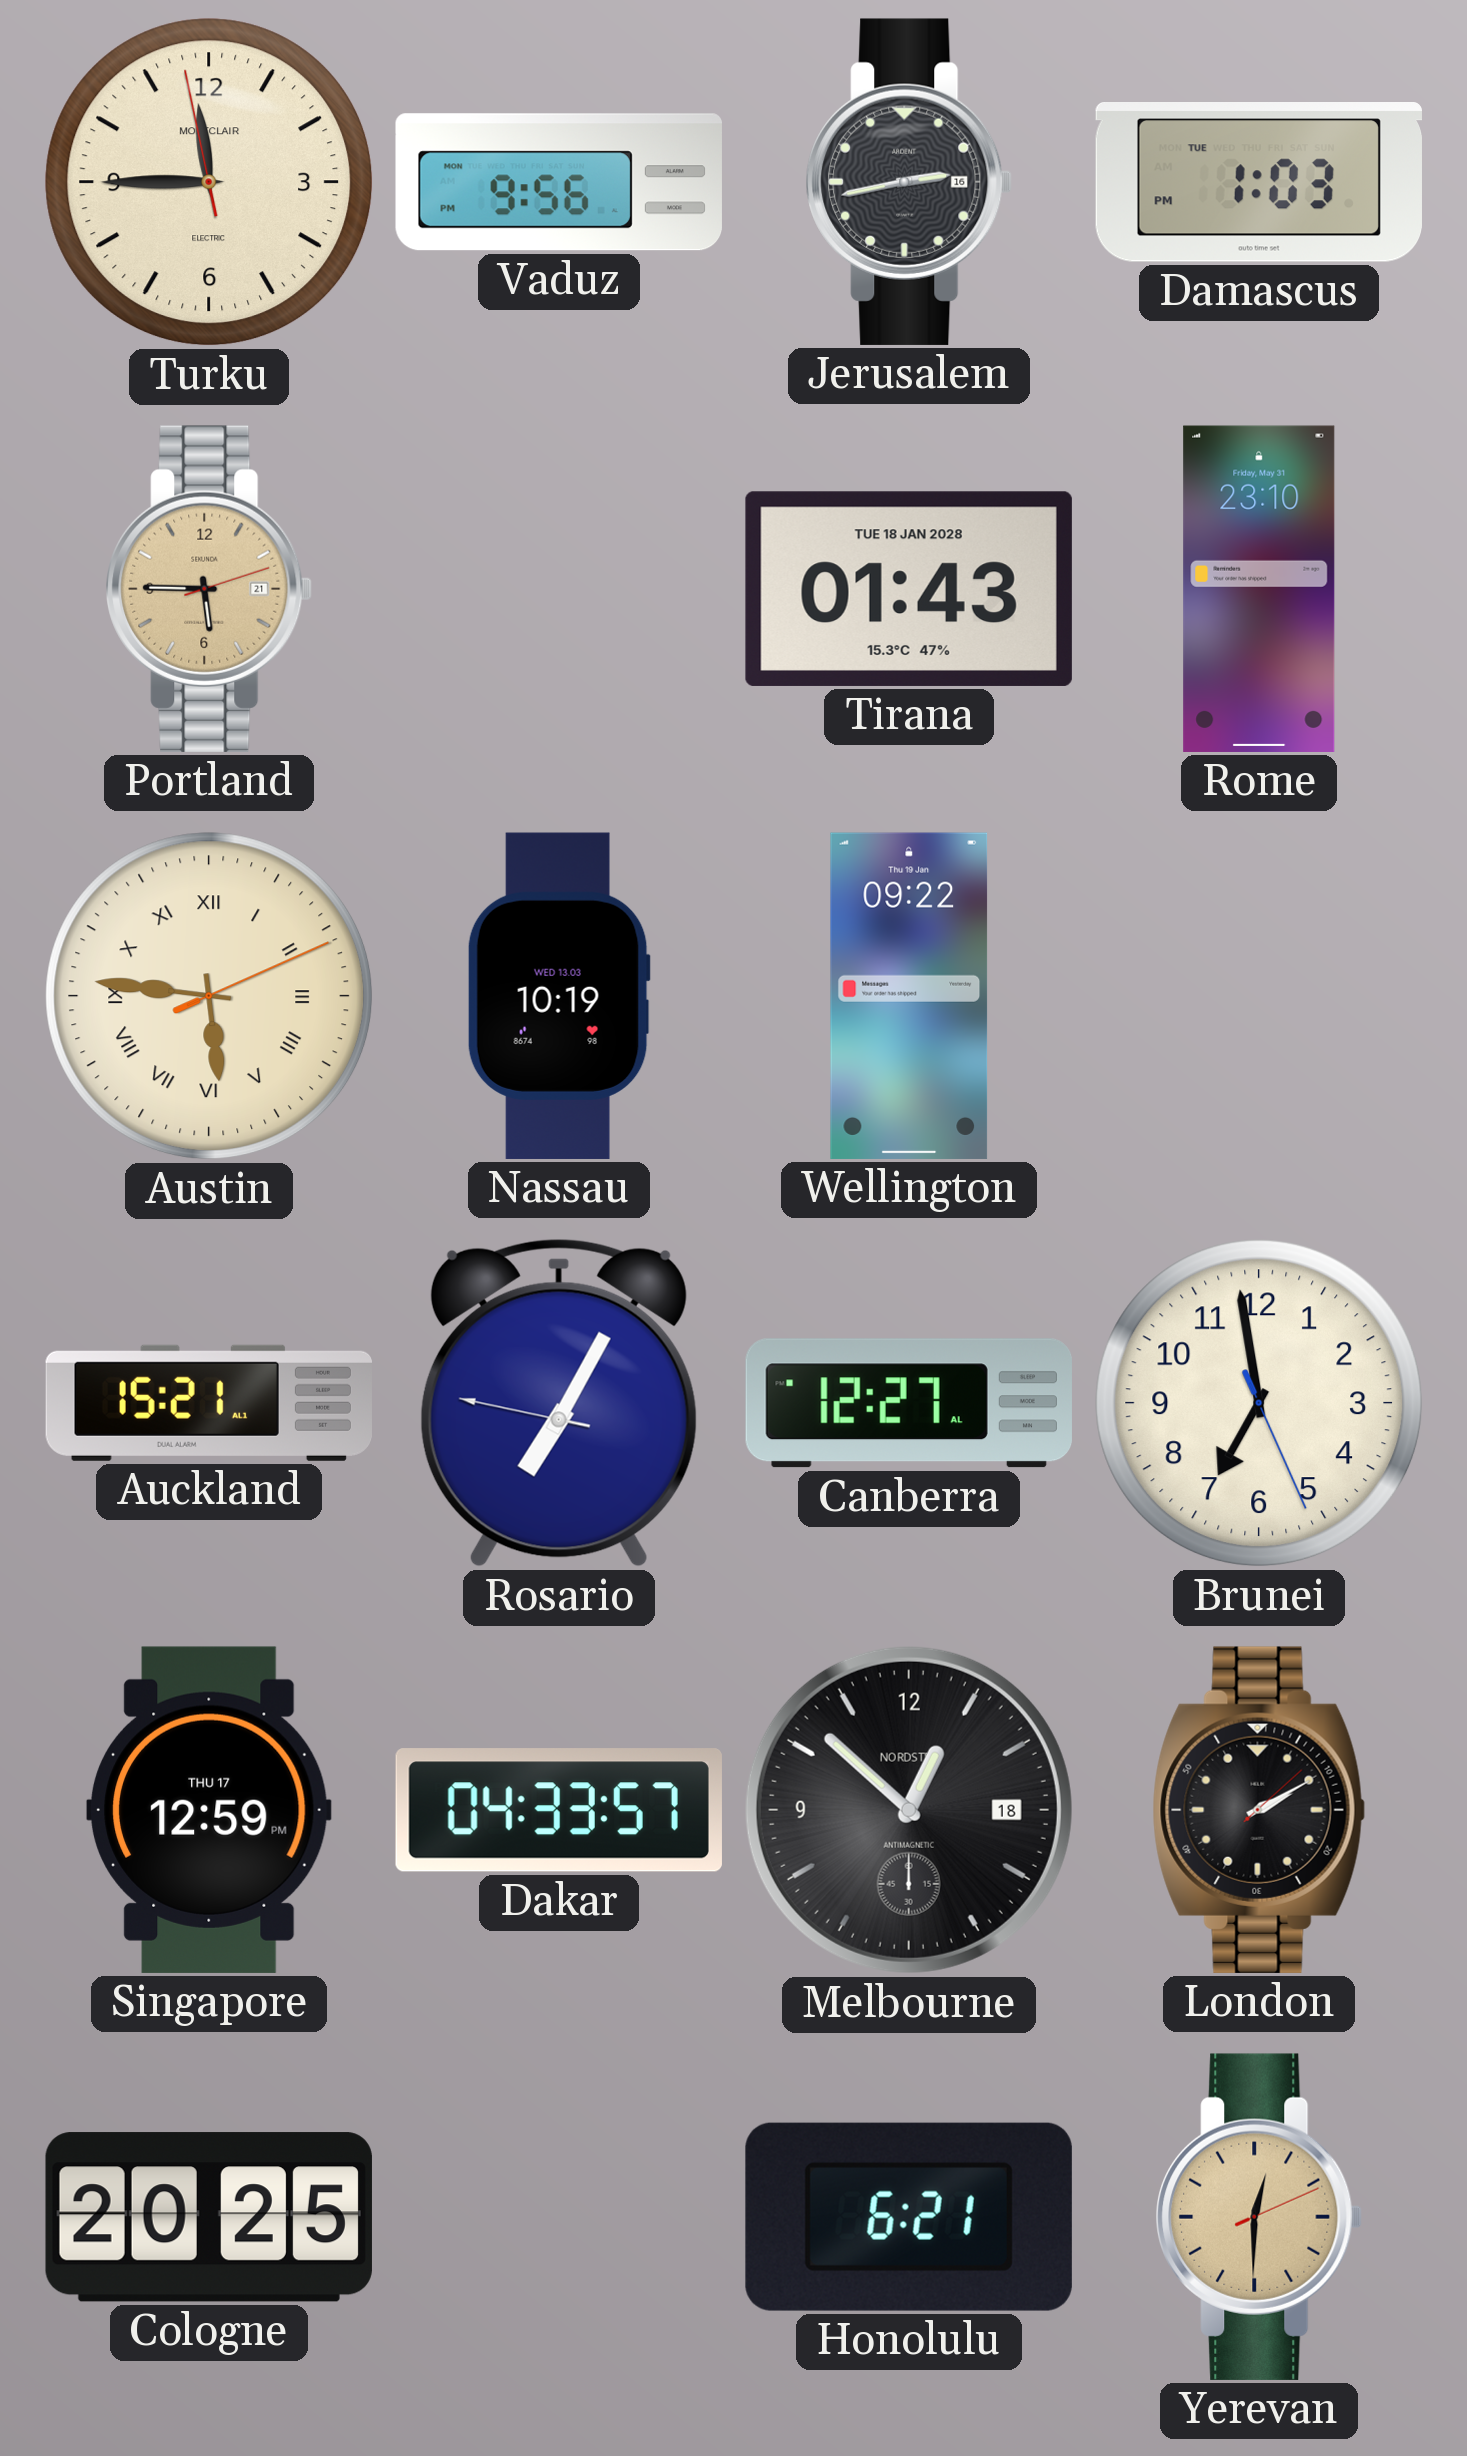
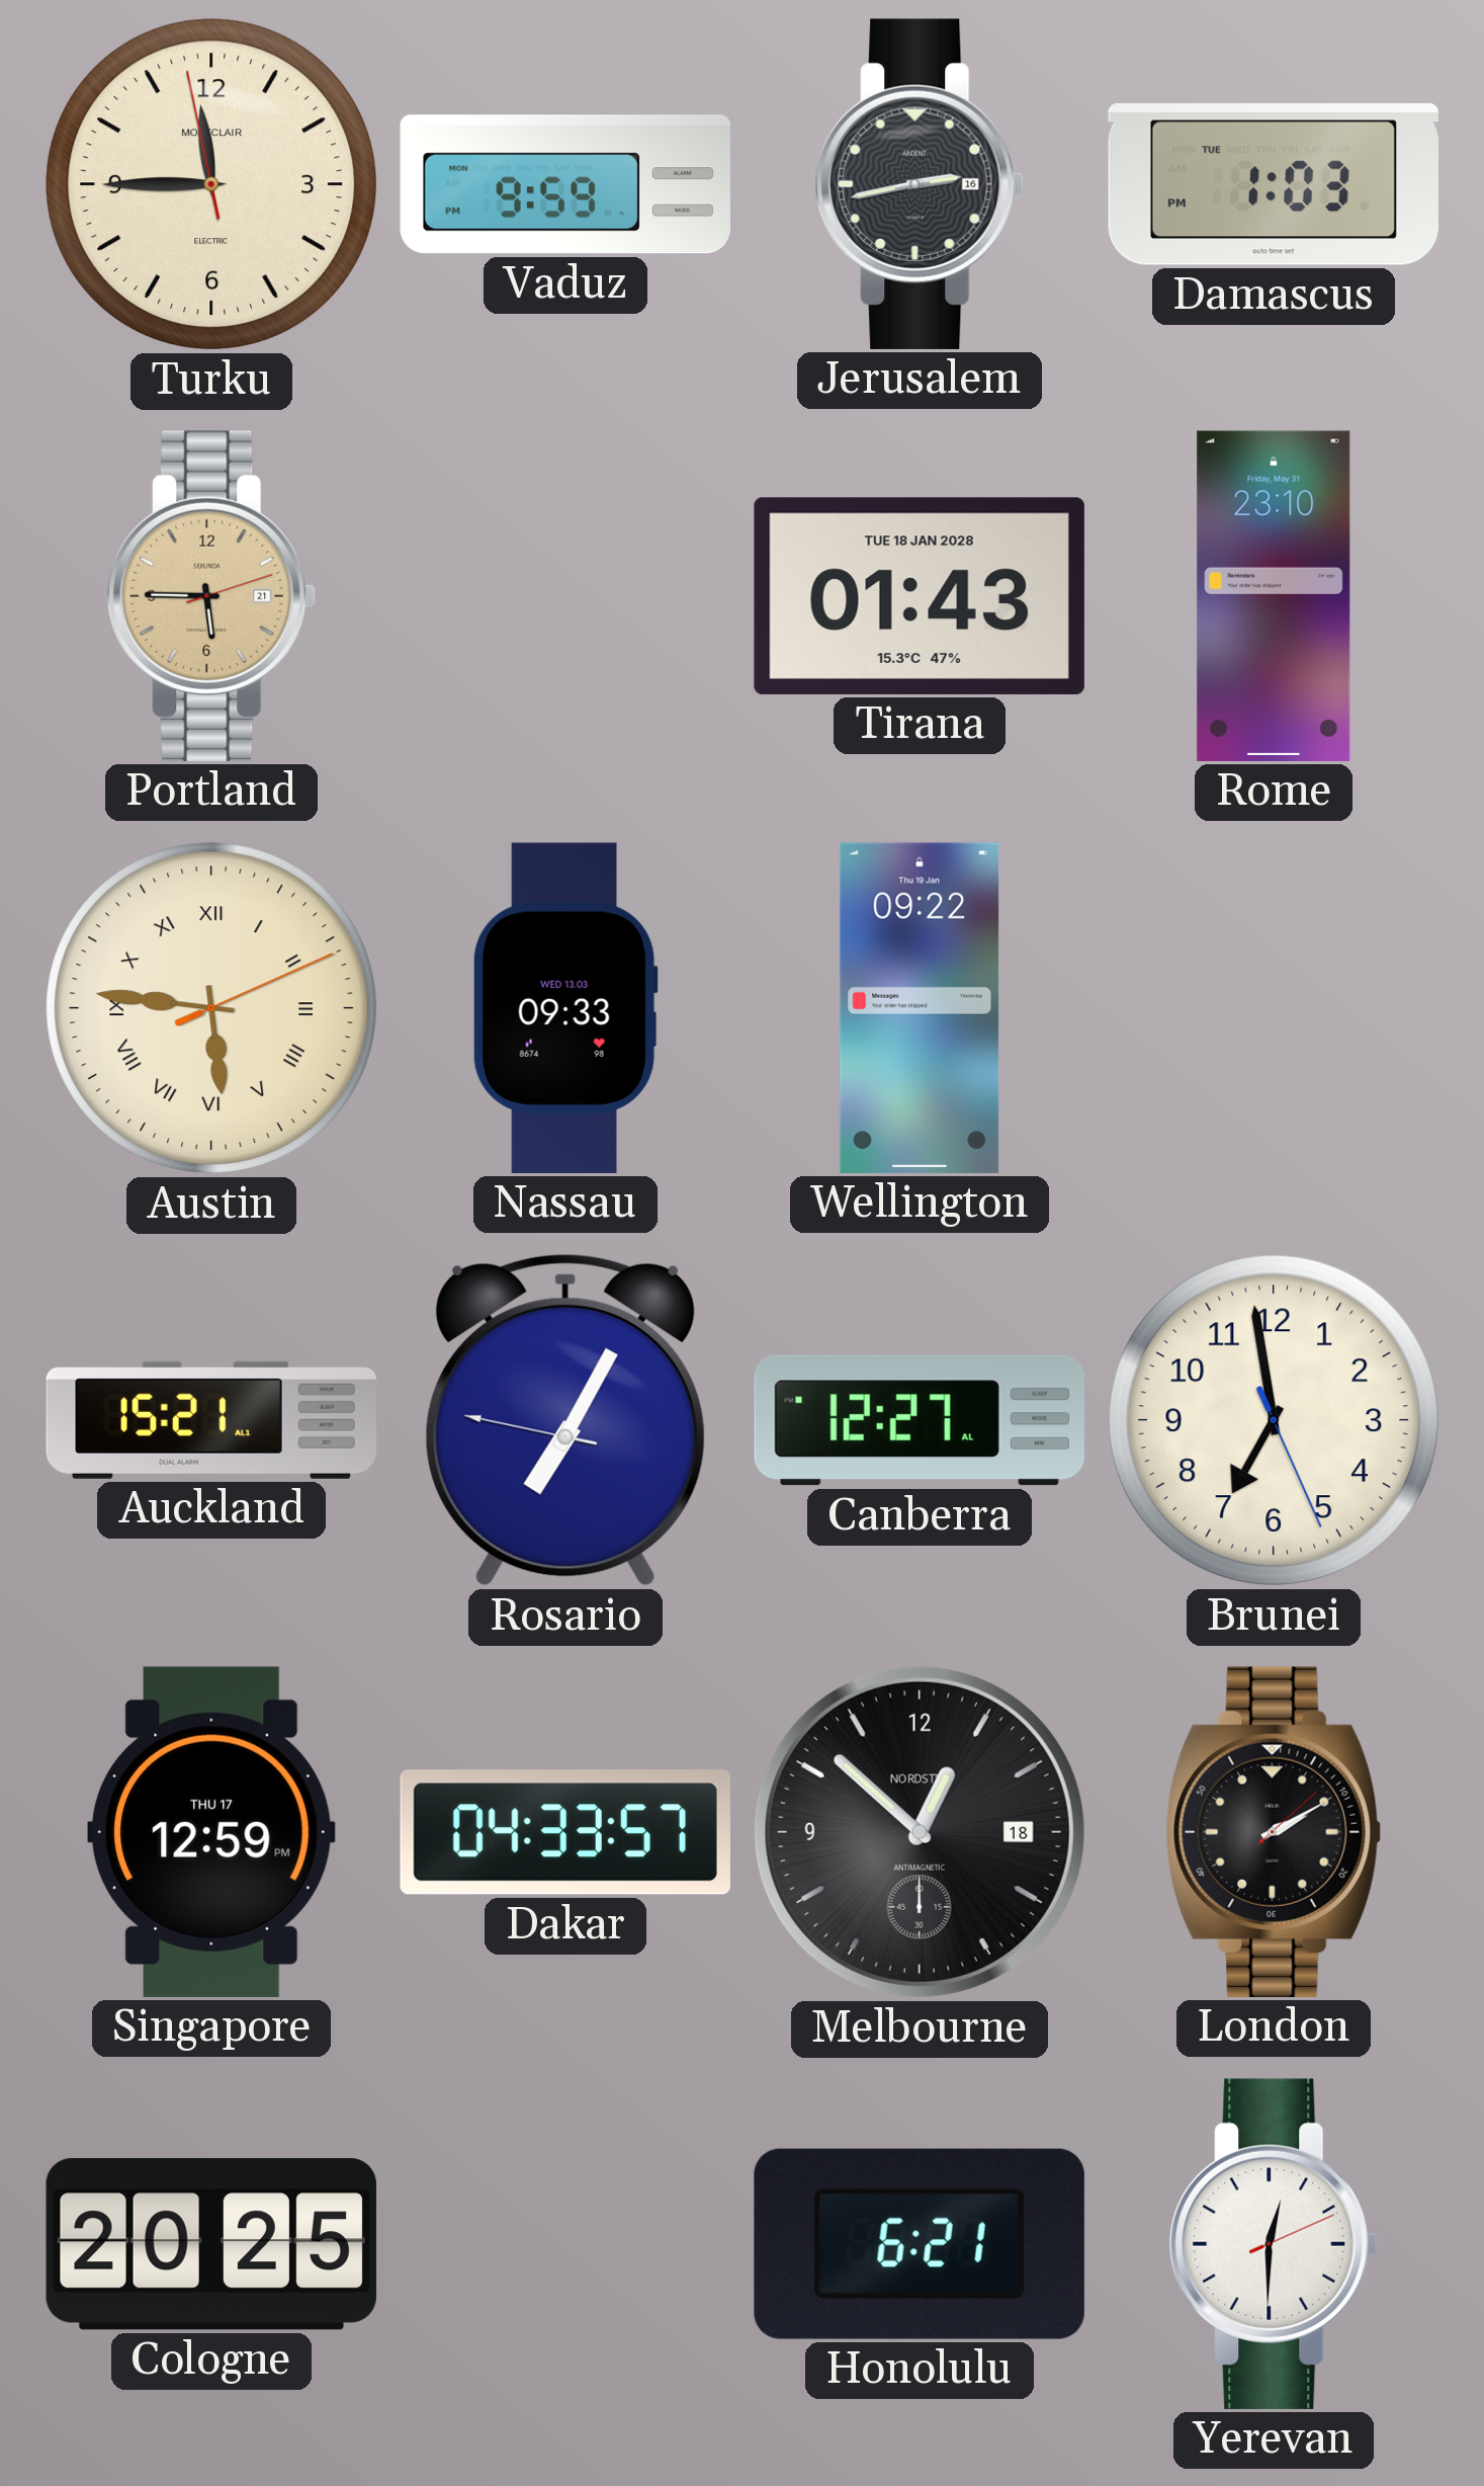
Vaduz: 9:56 -> 9:59 (565, 184)
Nassau: 10:19 -> 09:33 (565, 1008)
Yerevan dial: champagne -> white (1274, 2244)
